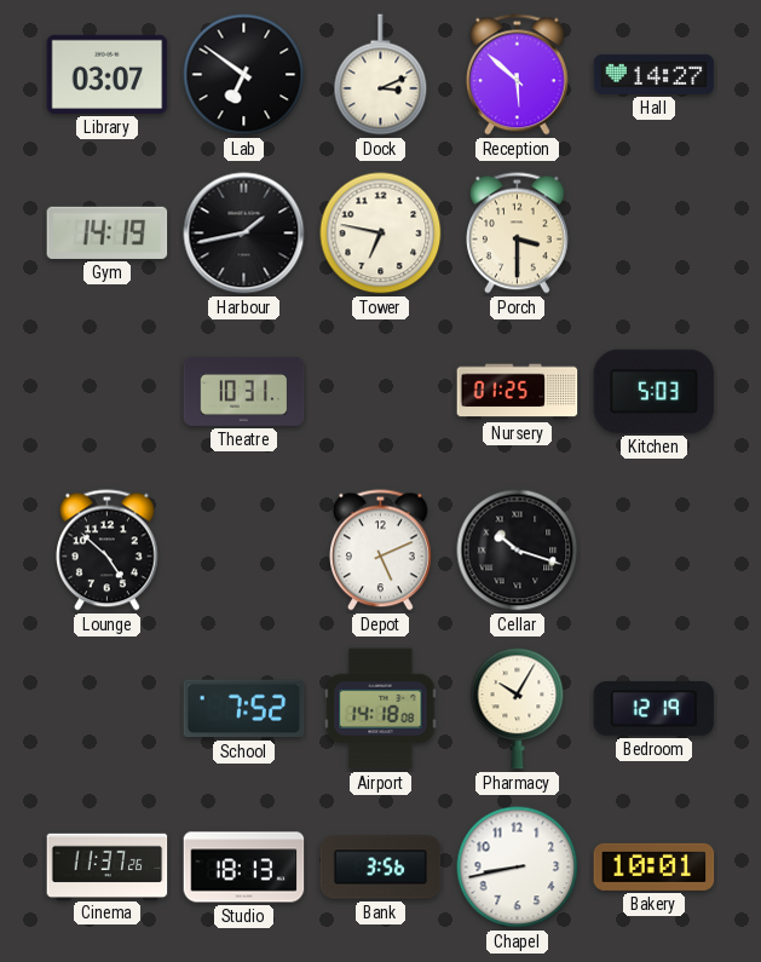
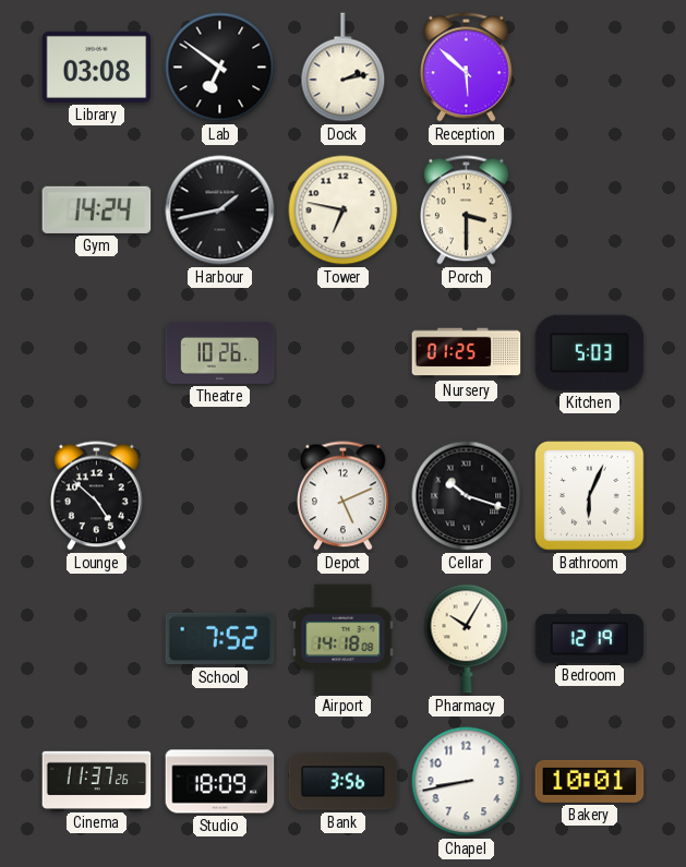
Library: 03:07 -> 03:08 (97, 67)
Dock: 3:11 -> 2:13 (344, 68)
Hall: 14:27 -> none (655, 74)
Gym: 14:19 -> 14:24 (97, 209)
Theatre: 10:31 -> 10:26 (220, 352)
Bathroom: none -> 6:04 (590, 496)
Studio: 18:13 -> 18:09 (220, 782)
